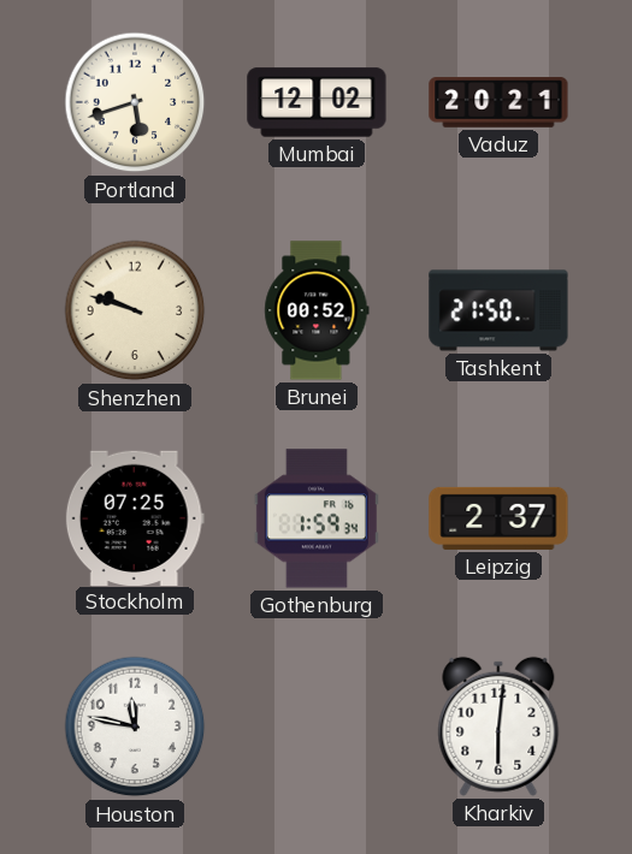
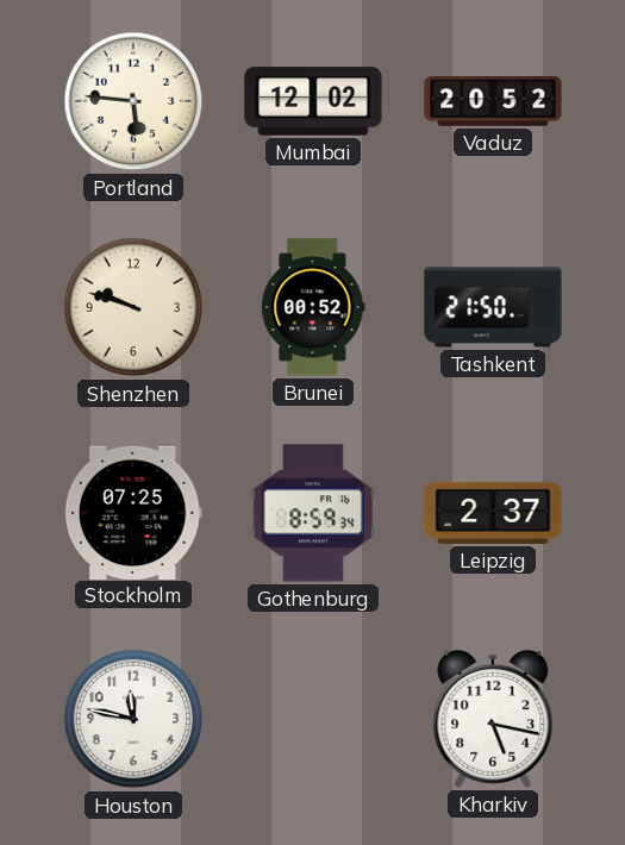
Portland: 5:42 -> 5:46 (133, 101)
Vaduz: 20:21 -> 20:52 (493, 102)
Gothenburg: 1:59 -> 8:59 (313, 513)
Kharkiv: 6:01 -> 5:17 (493, 719)
